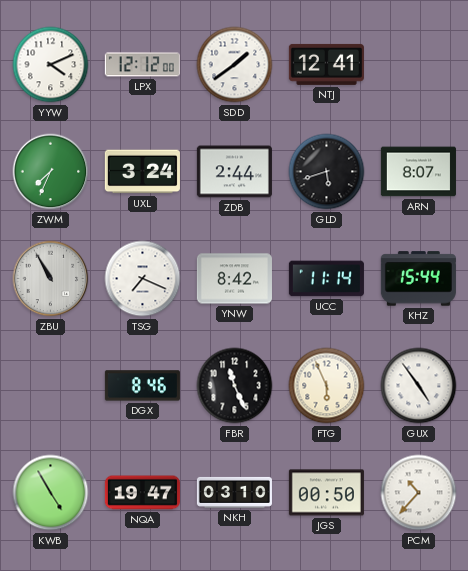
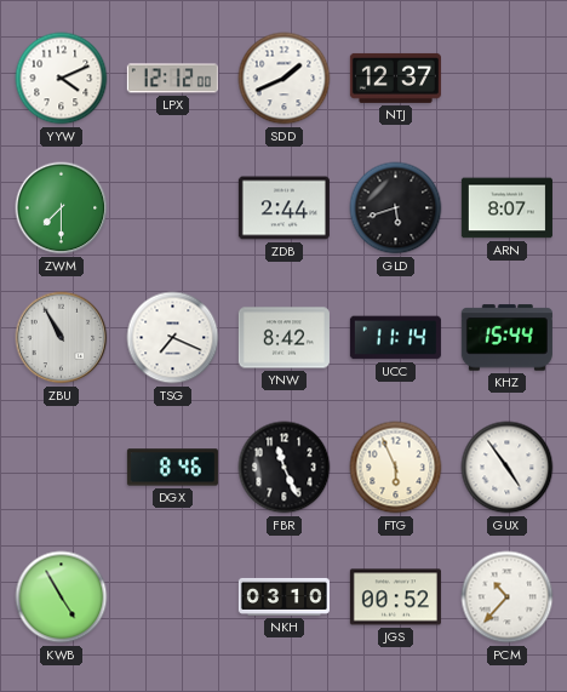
SDD: 1:39 -> 1:41 (285, 79)
NTJ: 12:41 -> 12:37 (395, 78)
ZWM: 7:34 -> 7:30 (62, 208)
UXL: 3:24 -> none (142, 172)
NQA: 19:47 -> none (142, 493)
JGS: 00:50 -> 00:52 (395, 597)
